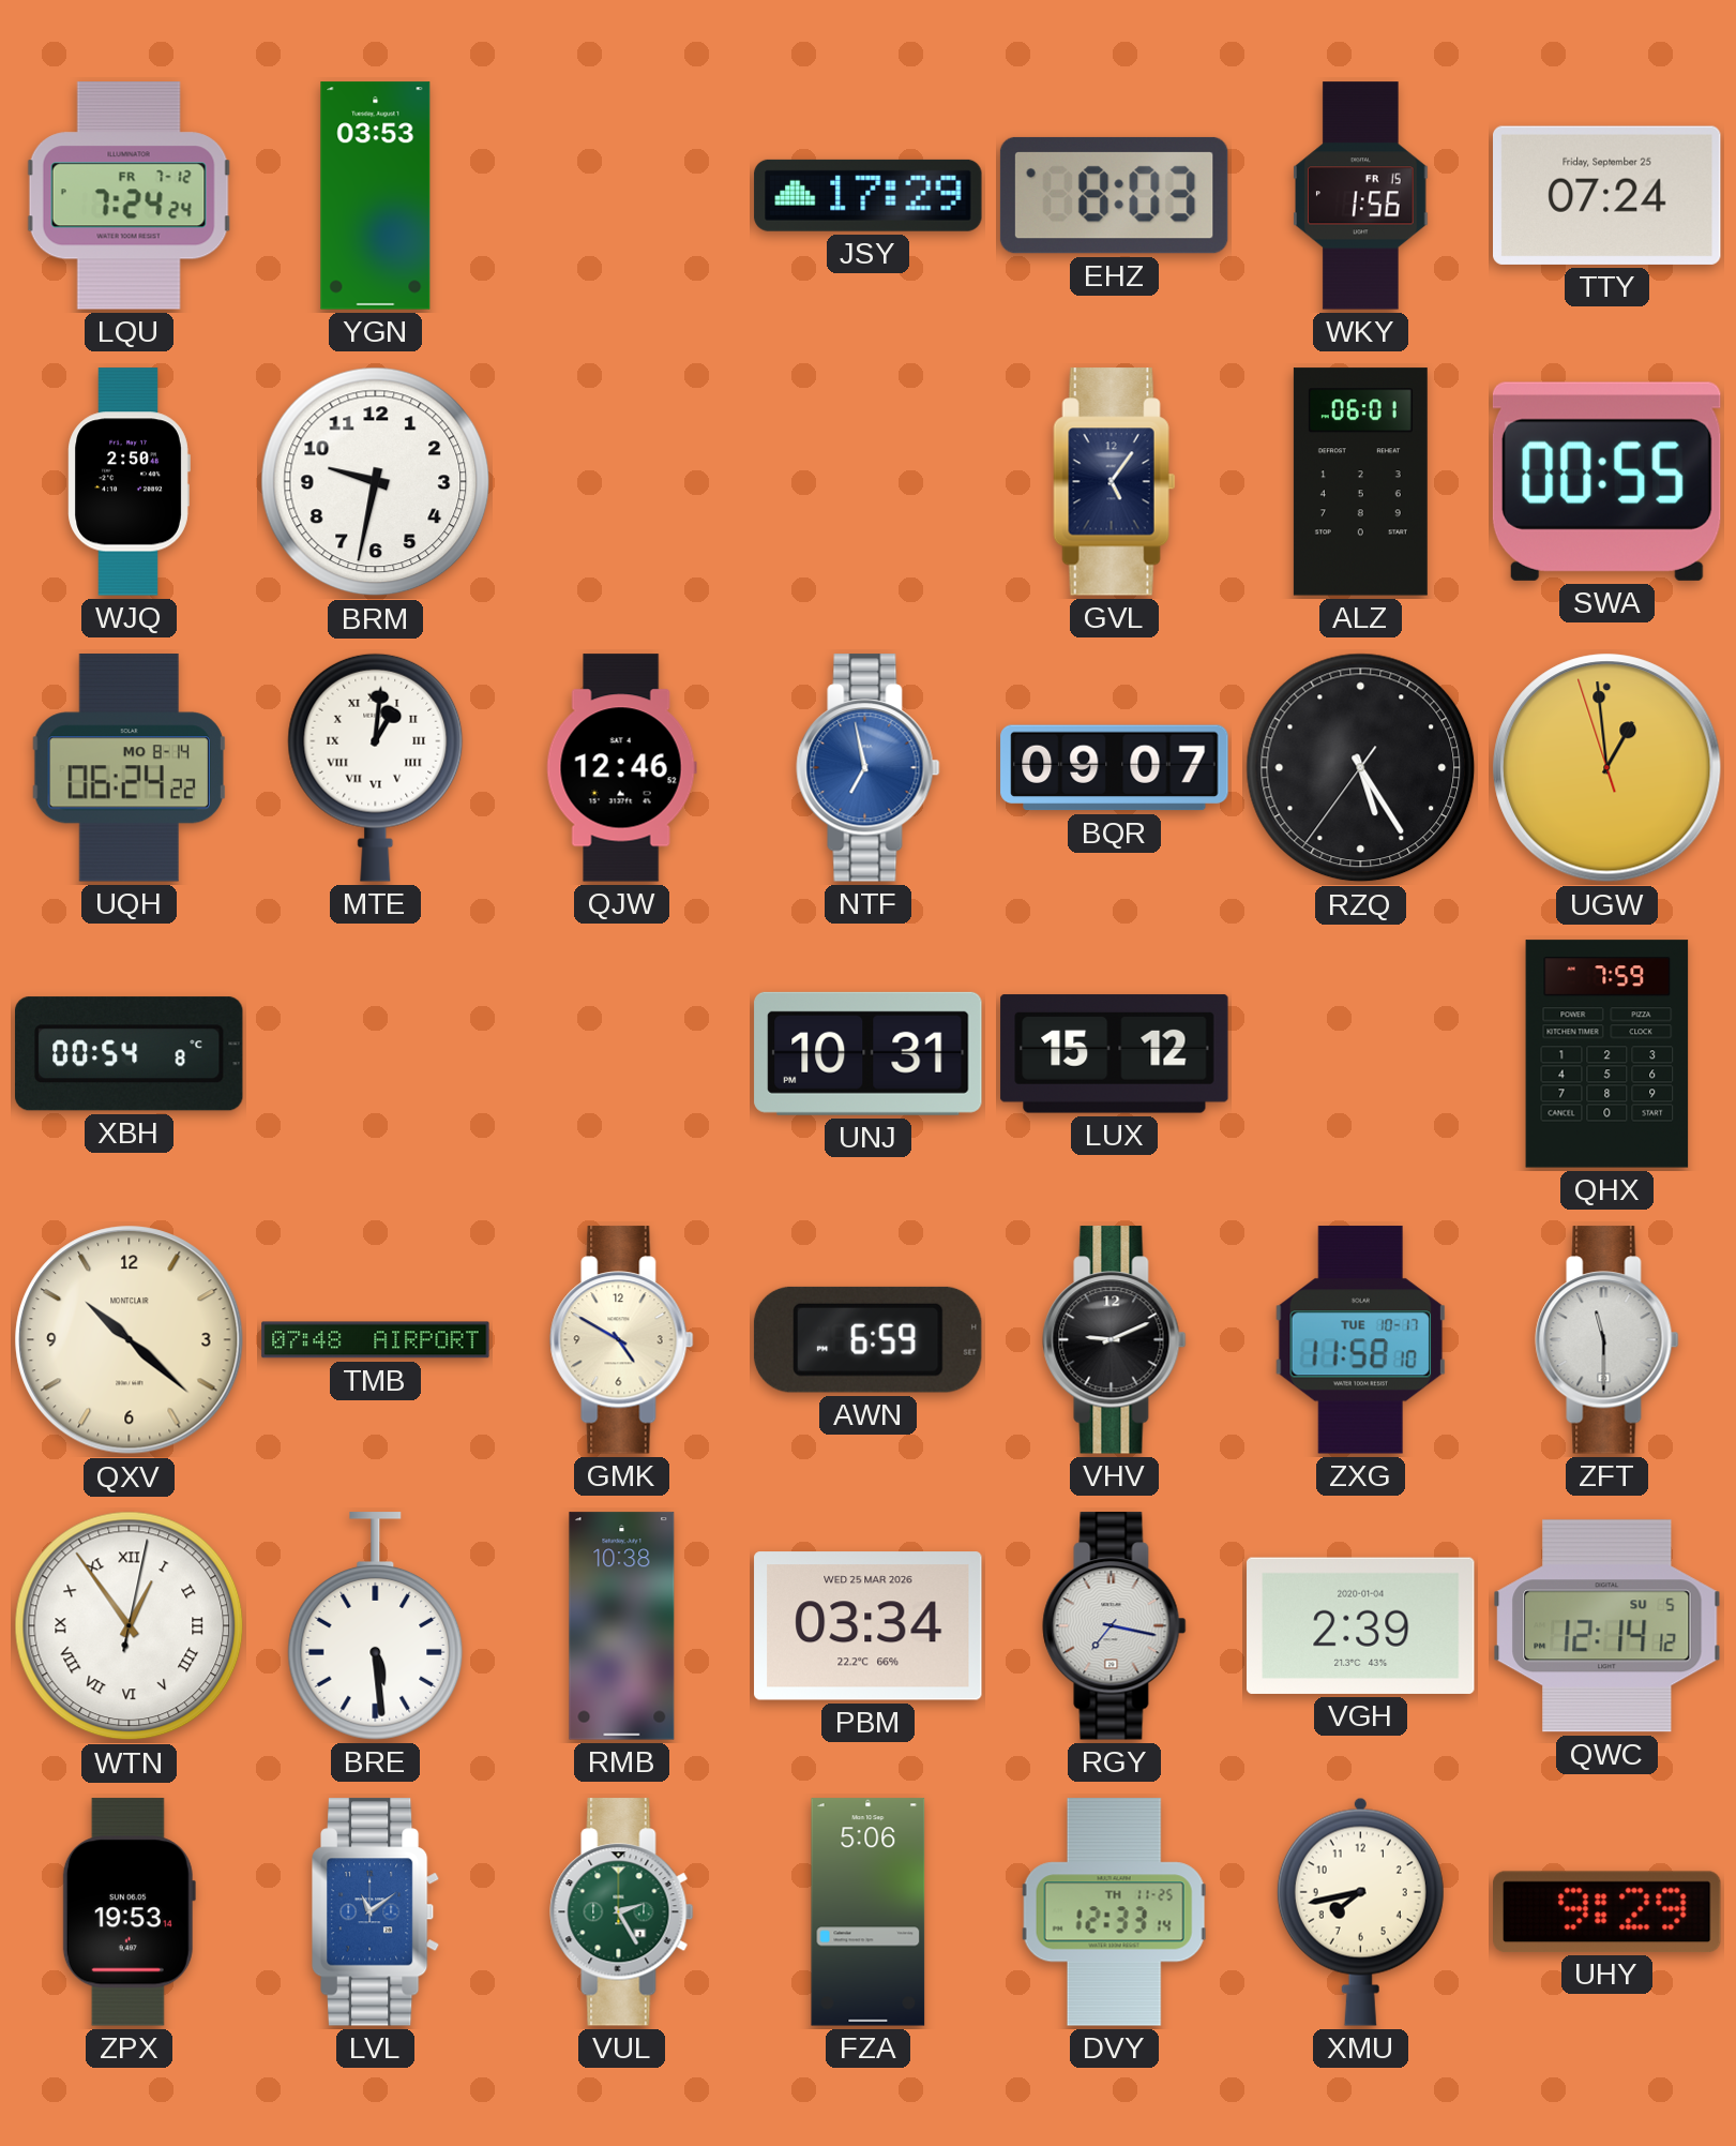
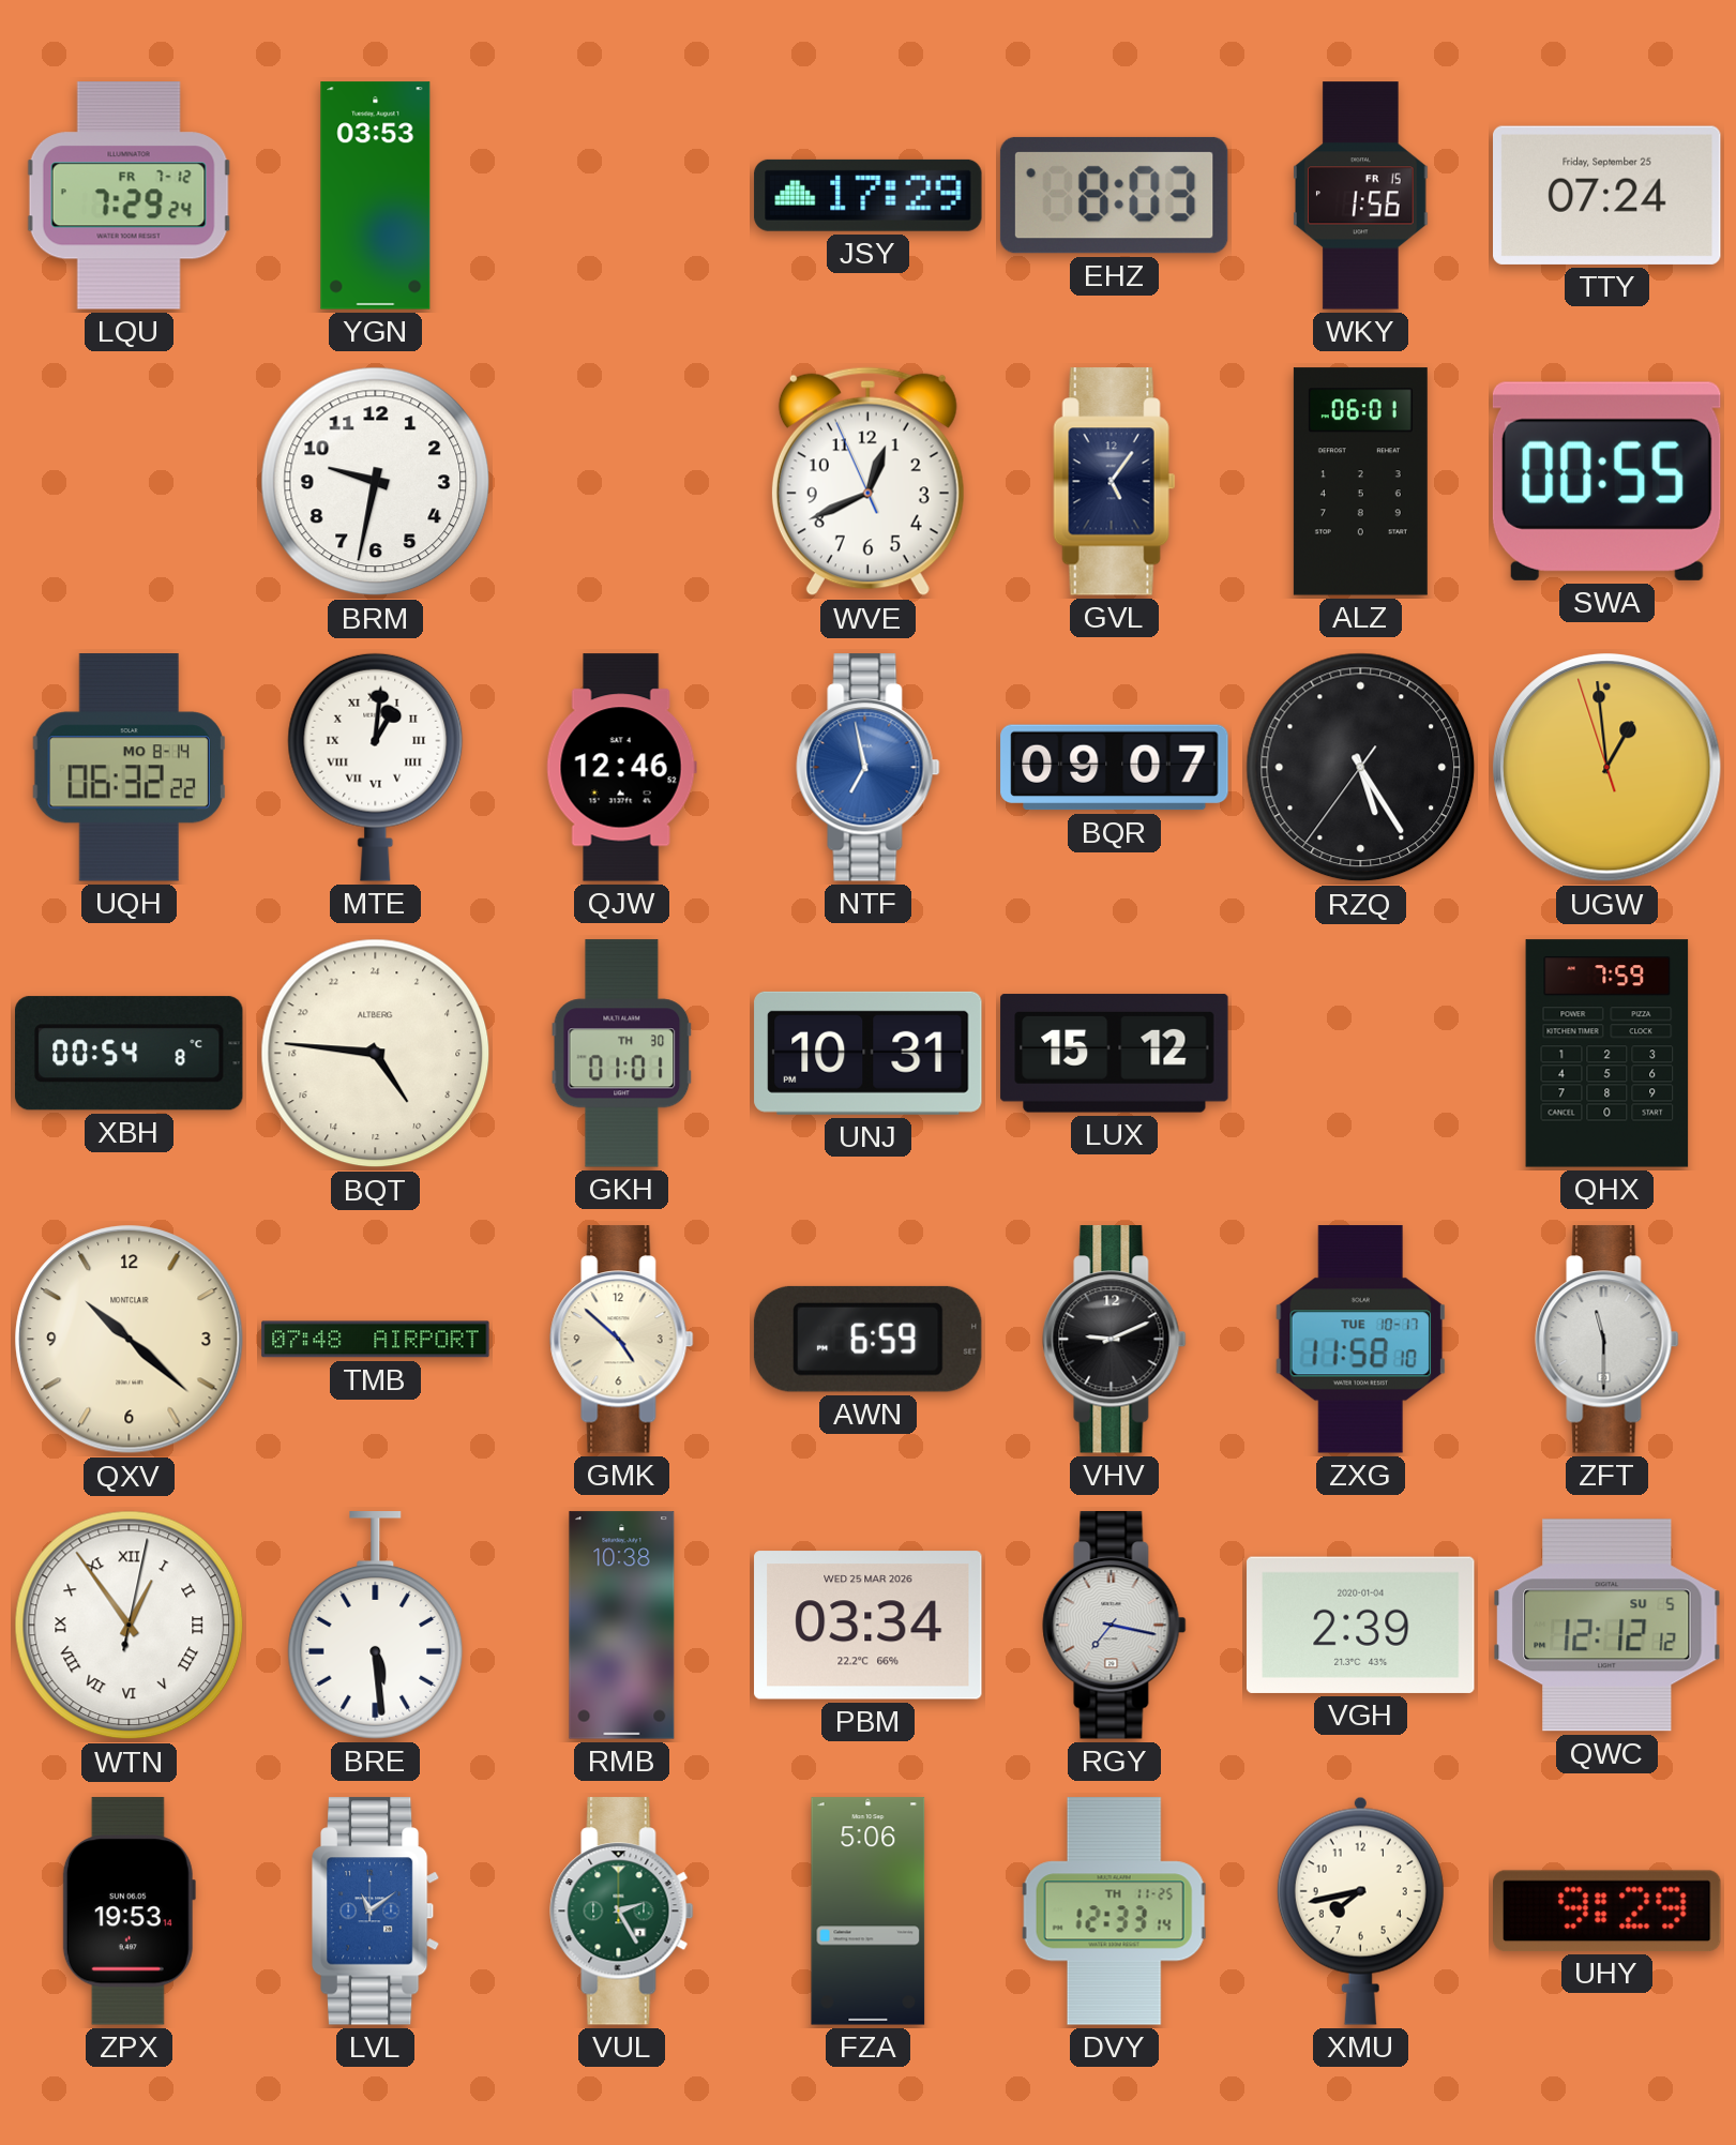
LQU: 7:24 -> 7:29 (130, 196)
WJQ: 2:50 -> none (129, 482)
WVE: none -> 12:40 (867, 482)
UQH: 06:24 -> 06:32 (129, 768)
BQT: none -> 9:46 (376, 1054)
GKH: none -> 01:01 (622, 1054)
GMK: 4:50 -> 4:52 (622, 1340)
QWC: 12:14 -> 12:12 (1607, 1626)
